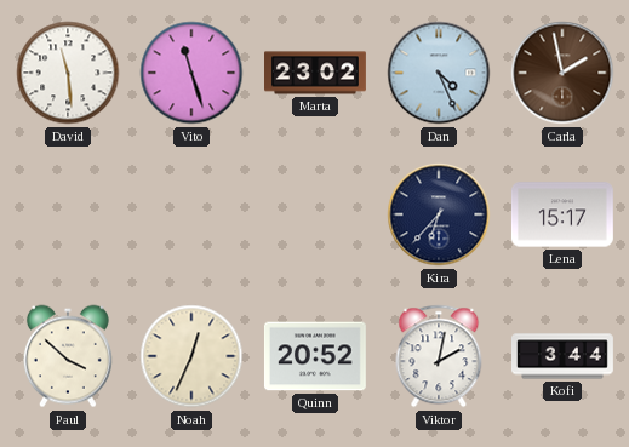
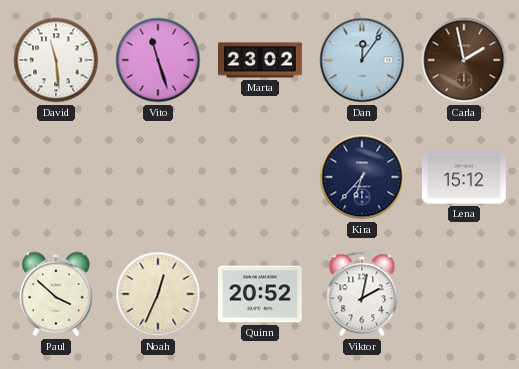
Dan: 4:26 -> 12:06 (362, 60)
Lena: 15:17 -> 15:12 (464, 177)
Kofi: 3:44 -> none (564, 356)
